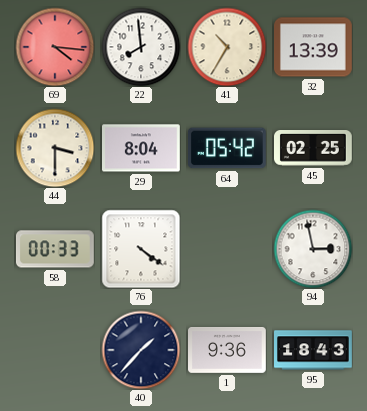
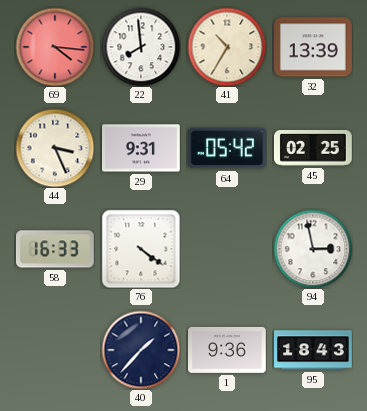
44: 3:30 -> 3:26 (55, 148)
29: 8:04 -> 9:31 (142, 148)
58: 00:33 -> 16:33 (55, 249)
